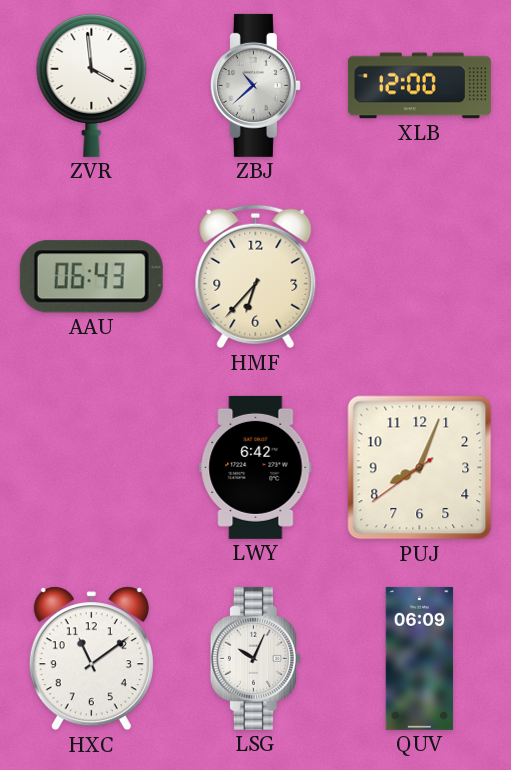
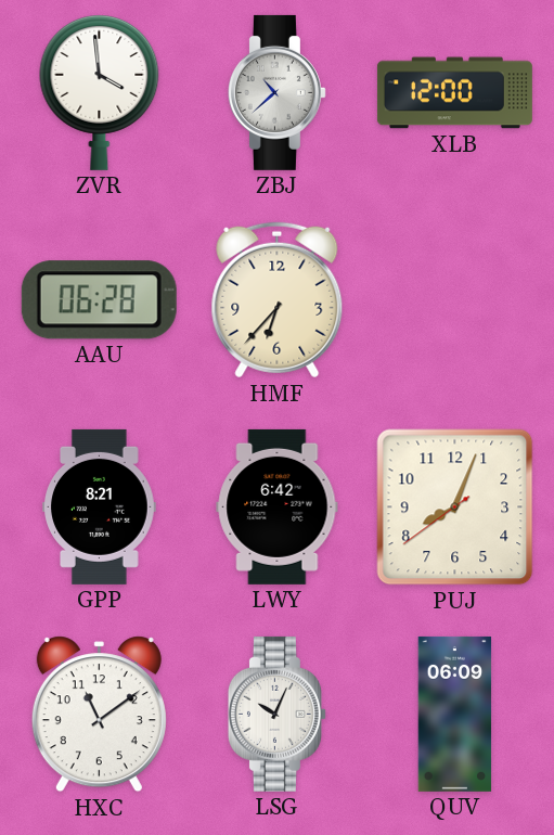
AAU: 06:43 -> 06:28 (99, 300)
GPP: none -> 8:21 (100, 506)
